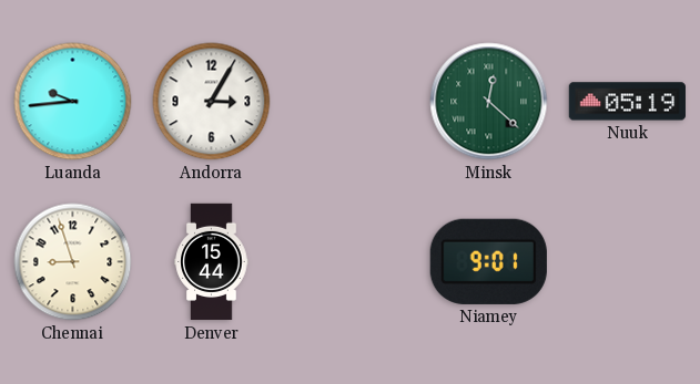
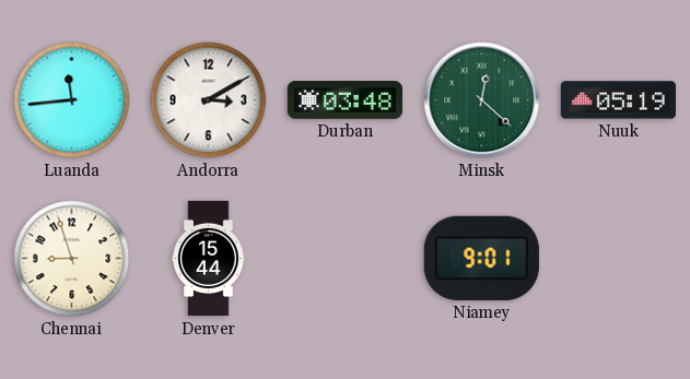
Luanda: 9:44 -> 11:44 (72, 100)
Andorra: 3:05 -> 3:10 (209, 100)
Durban: none -> 03:48 (344, 100)
